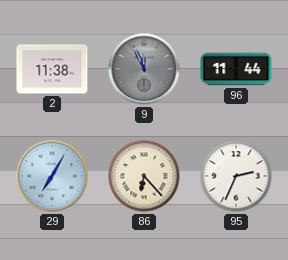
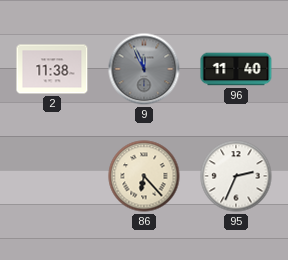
96: 11:44 -> 11:40 (236, 69)
29: 7:05 -> none (52, 176)
